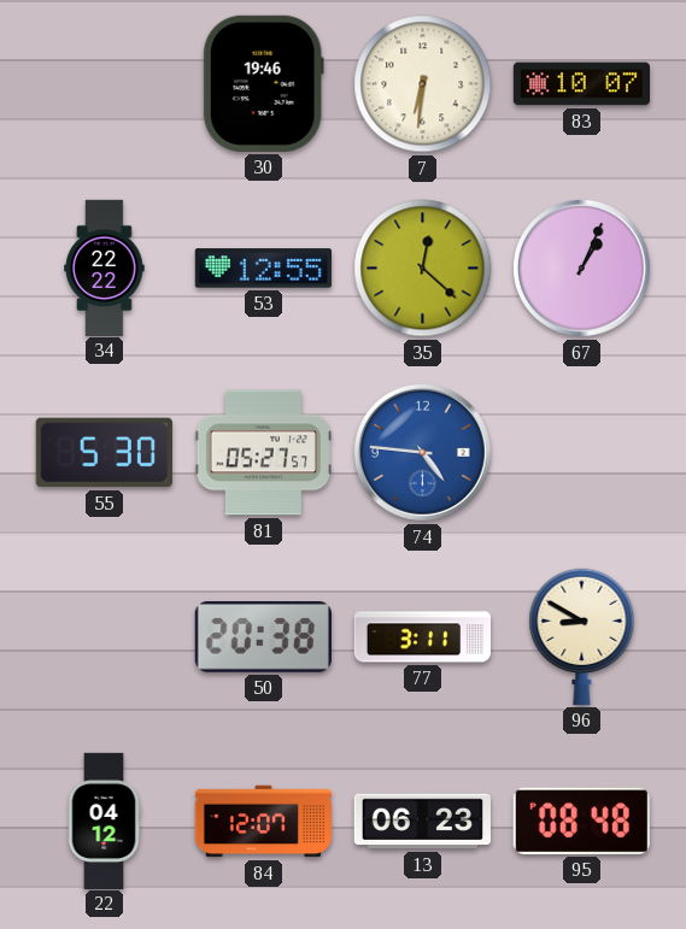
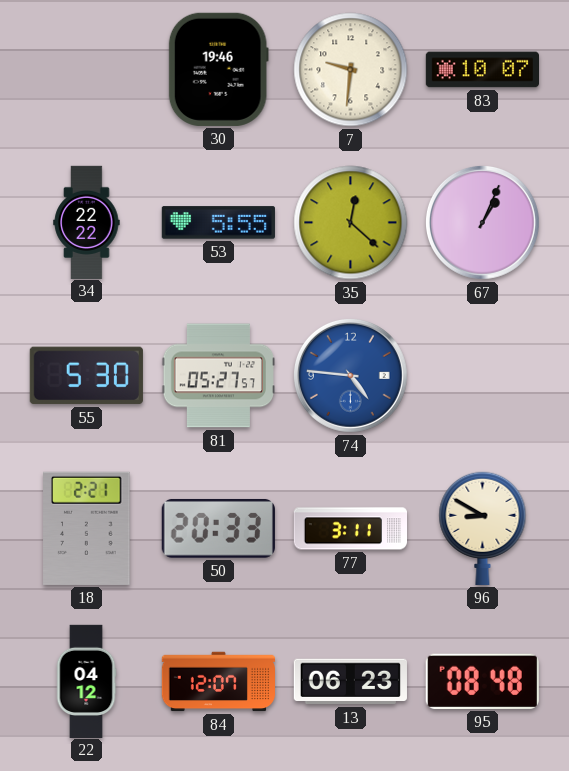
7: 6:31 -> 9:31 (351, 70)
53: 12:55 -> 5:55 (218, 223)
18: none -> 2:21 (87, 528)
50: 20:38 -> 20:33 (218, 528)
